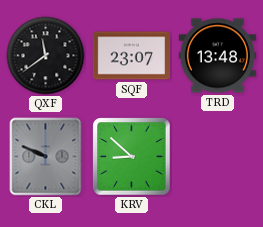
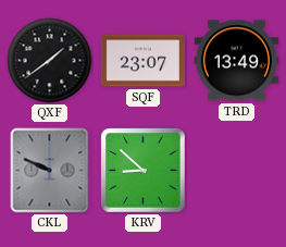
QXF: 11:39 -> 1:39 (50, 61)
TRD: 13:48 -> 13:49 (236, 61)
